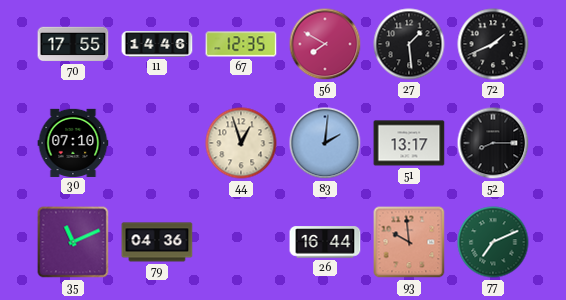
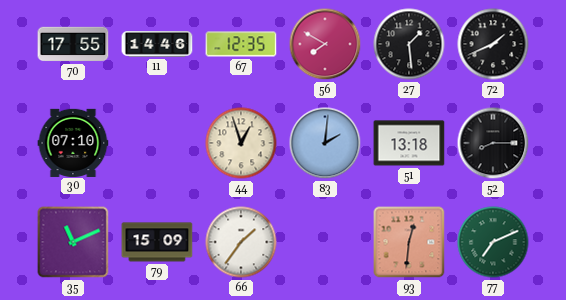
51: 13:17 -> 13:18 (409, 143)
79: 04:36 -> 15:09 (157, 242)
66: none -> 1:36 (241, 242)
26: 16:44 -> none (325, 242)
93: 9:59 -> 12:31 (409, 242)
